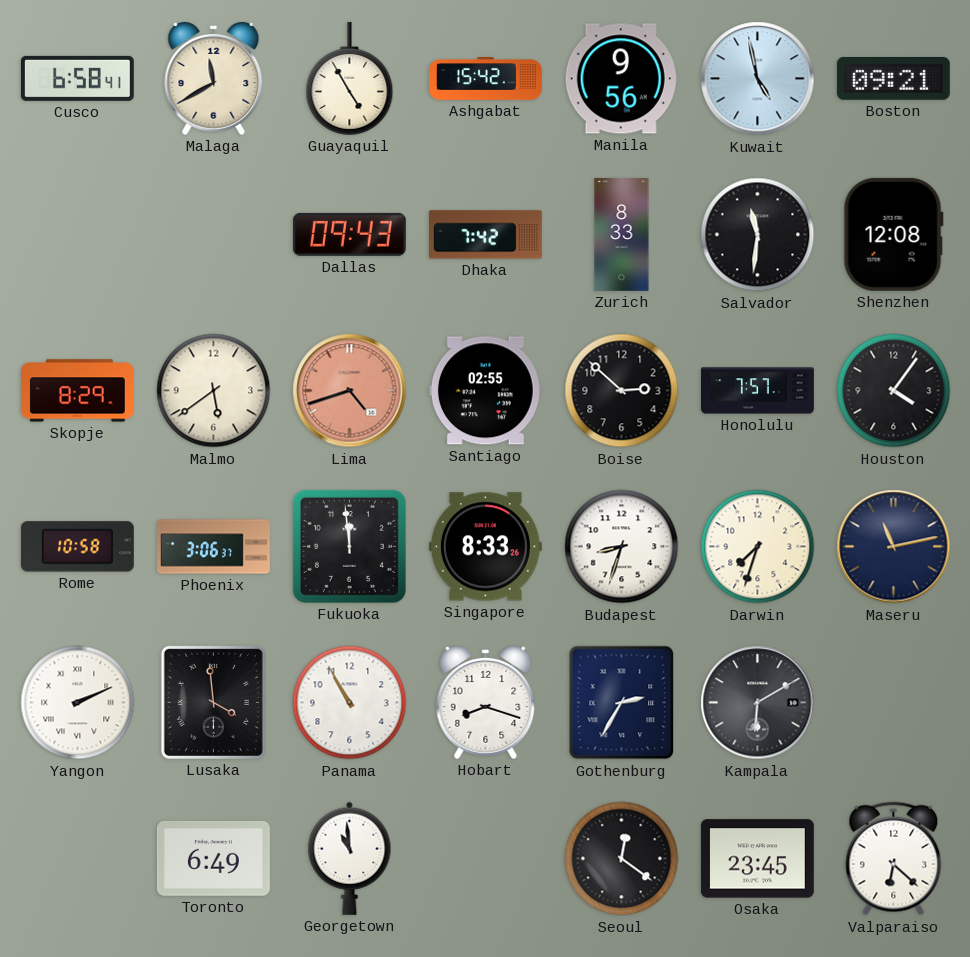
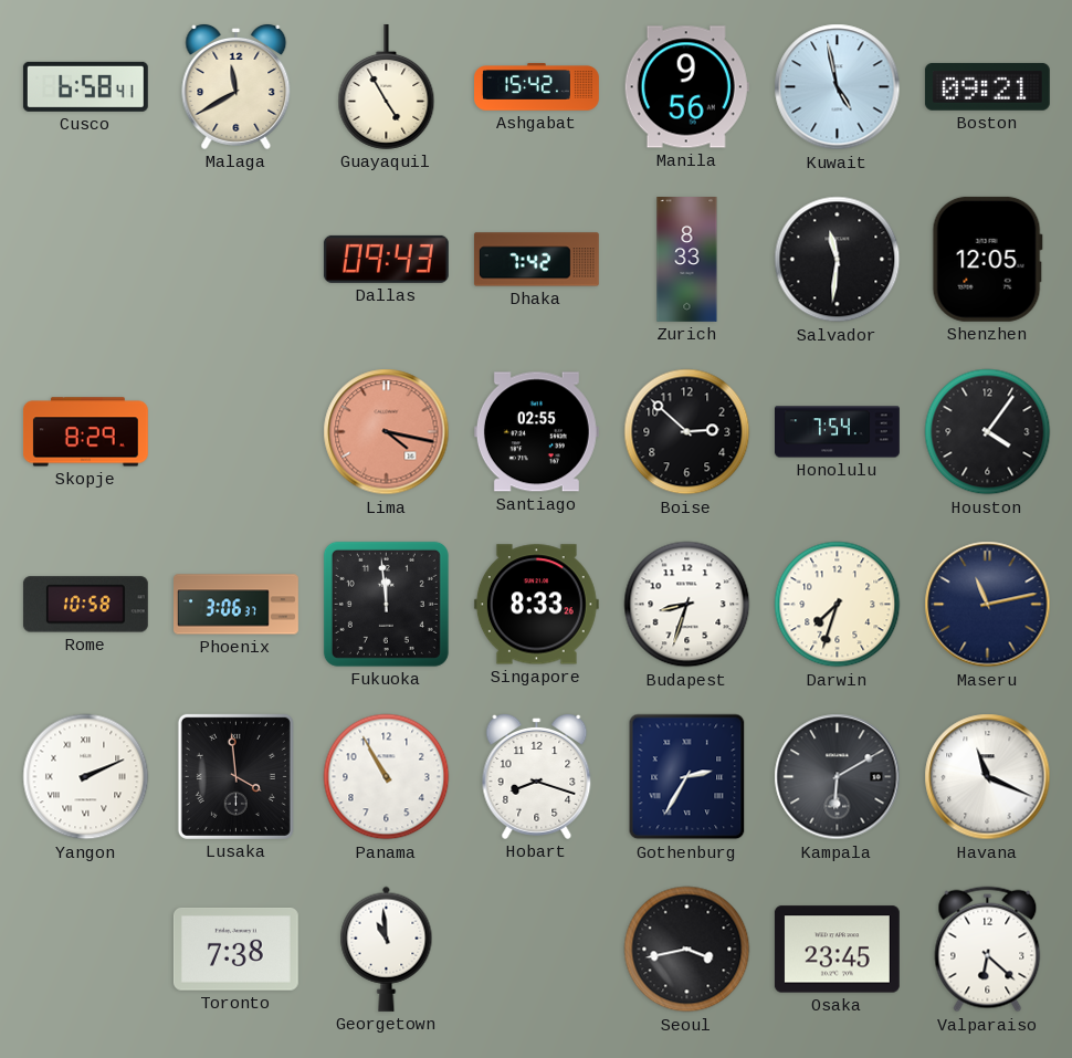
Shenzhen: 12:08 -> 12:05 (987, 259)
Malmo: 5:39 -> none (214, 391)
Lima: 4:42 -> 4:17 (387, 432)
Honolulu: 7:57 -> 7:54 (838, 432)
Havana: none -> 11:19 (988, 777)
Toronto: 6:49 -> 7:38 (235, 949)
Seoul: 12:21 -> 3:43 (687, 950)
